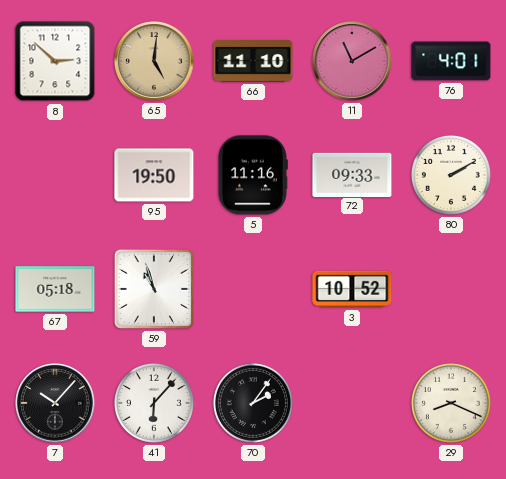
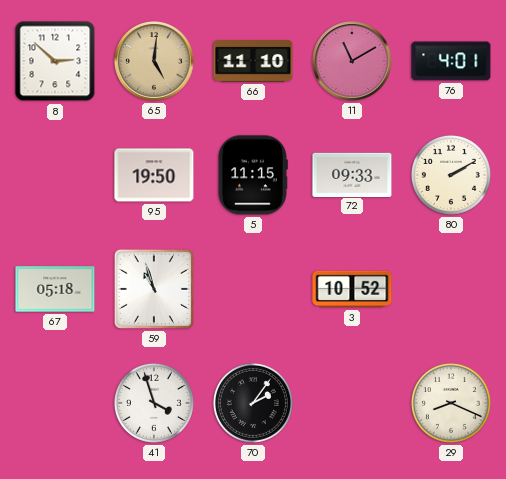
5: 11:16 -> 11:15 (253, 175)
7: 10:07 -> none (55, 403)
41: 6:07 -> 3:57 (154, 403)
